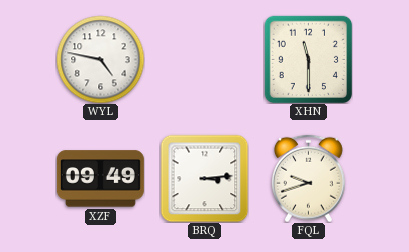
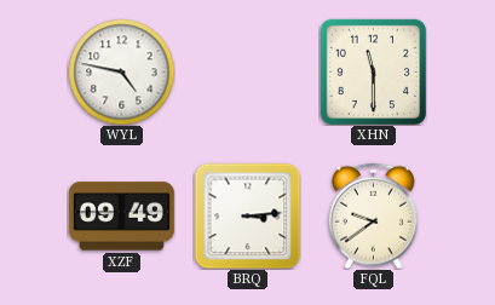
FQL: 9:42 -> 9:39 (374, 215)
